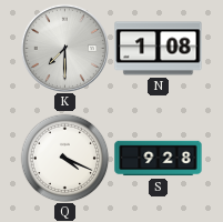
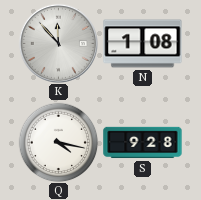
K: 7:30 -> 11:53 (58, 43)
Q: 4:19 -> 4:17 (58, 142)
